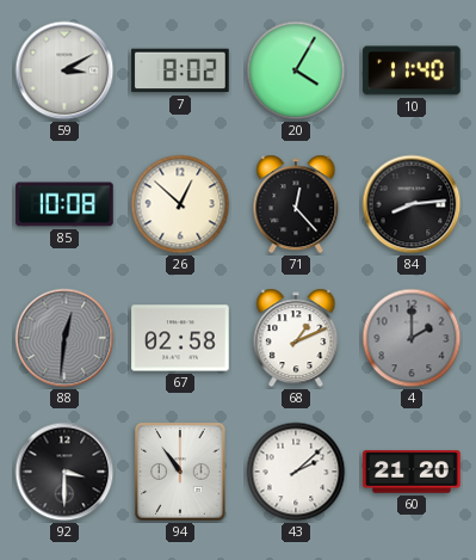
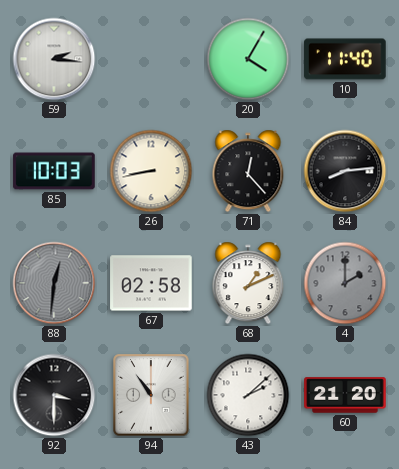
59: 3:10 -> 2:16 (54, 59)
7: 8:02 -> none (180, 70)
85: 10:08 -> 10:03 (54, 171)
26: 12:52 -> 8:43 (151, 171)
